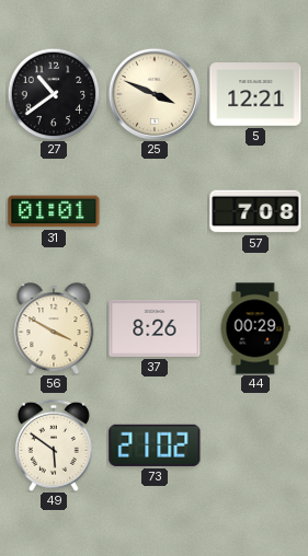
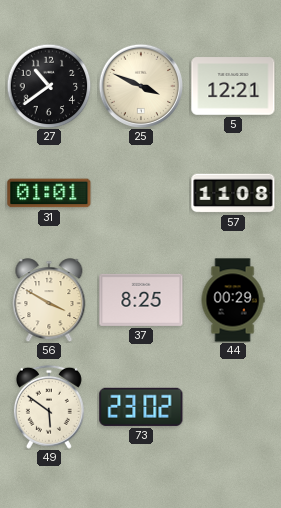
57: 7:08 -> 11:08 (233, 193)
37: 8:26 -> 8:25 (141, 300)
73: 21:02 -> 23:02 (141, 407)
